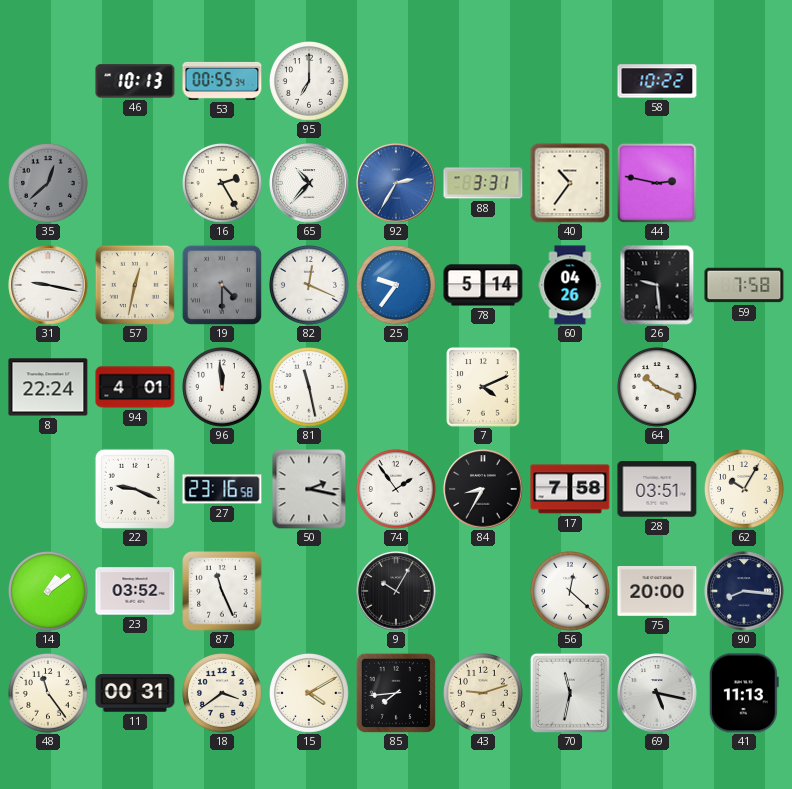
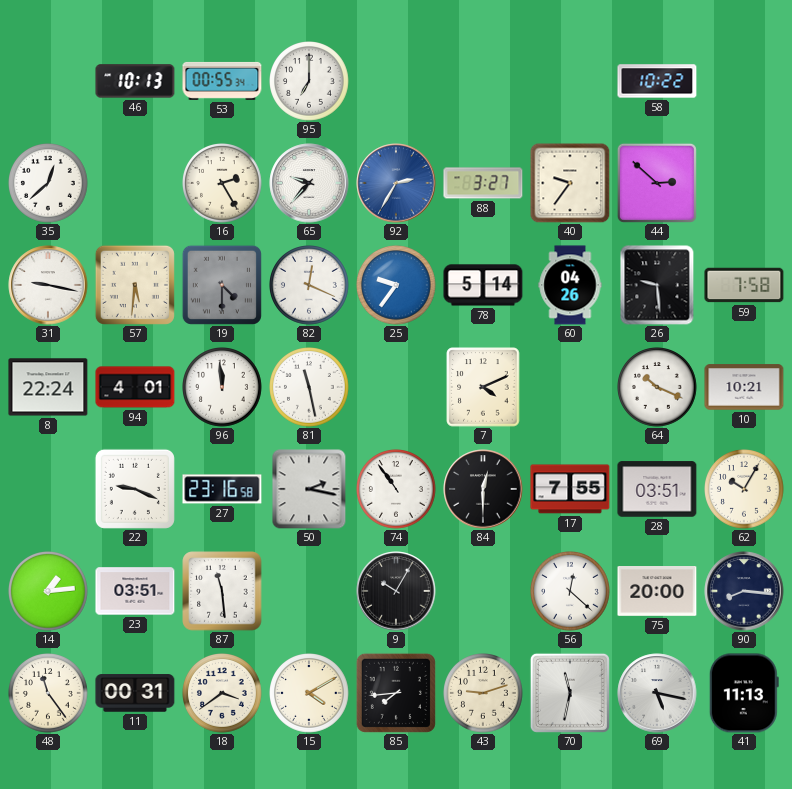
35 dial: grey -> white (49, 184)
65: 10:37 -> 9:37 (309, 183)
88: 3:31 -> 3:27 (483, 183)
40: 10:36 -> 9:36 (570, 183)
44: 2:47 -> 2:52 (657, 183)
57: 12:32 -> 5:31 (135, 285)
10: none -> 10:21 (744, 387)
74: 1:54 -> 10:54 (397, 490)
84: 8:35 -> 12:30 (483, 489)
17: 7:58 -> 7:55 (570, 489)
14: 1:09 -> 1:14 (49, 592)
23: 03:52 -> 03:51 (135, 591)
87: 11:26 -> 11:29 (222, 591)
